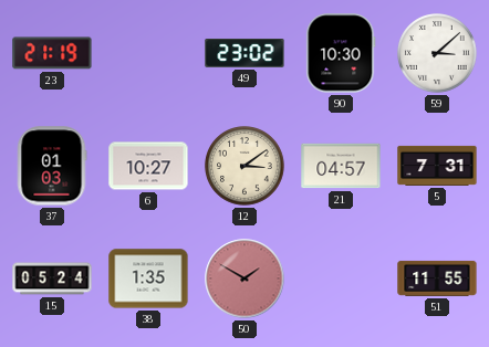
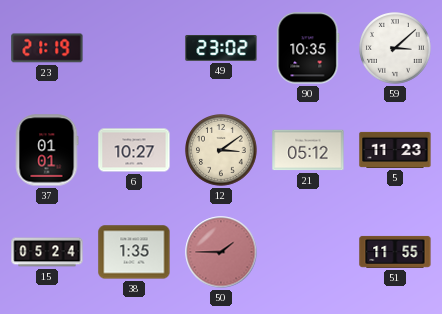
90: 10:30 -> 10:35 (308, 48)
37: 01:03 -> 01:01 (47, 150)
21: 04:57 -> 05:12 (308, 150)
5: 7:31 -> 11:23 (395, 150)
50: 1:50 -> 1:45 (221, 252)
